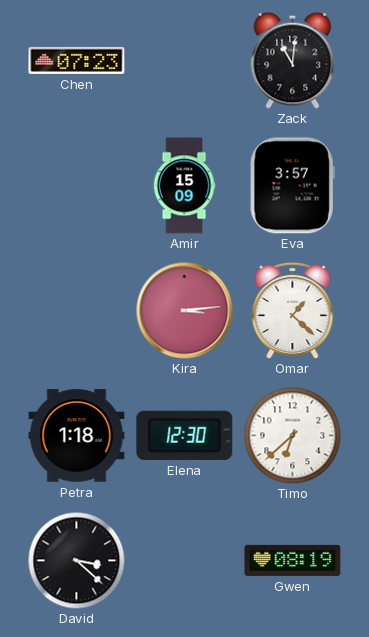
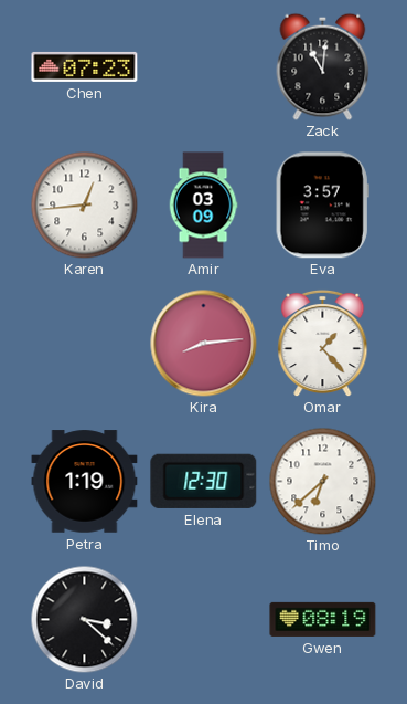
Karen: none -> 12:44 (84, 204)
Amir: 15:09 -> 03:09 (203, 206)
Kira: 3:14 -> 8:14 (204, 344)
Omar: 1:22 -> 1:23 (323, 343)
Petra: 1:18 -> 1:19 (85, 482)
